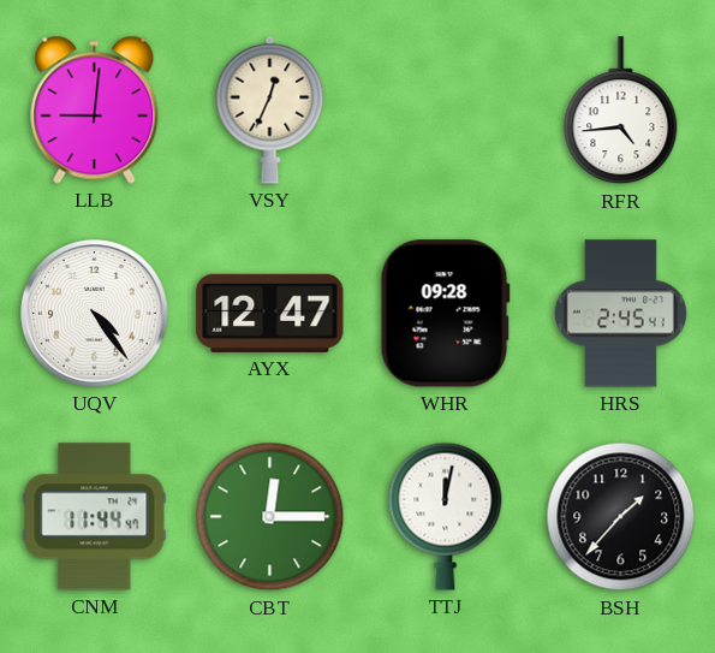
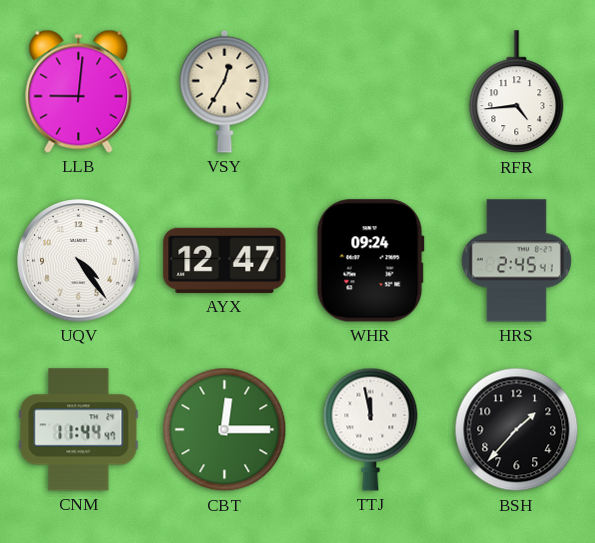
VSY: 12:34 -> 12:35 (225, 91)
WHR: 09:28 -> 09:24 (370, 261)
TTJ: 12:02 -> 11:58 (371, 429)
